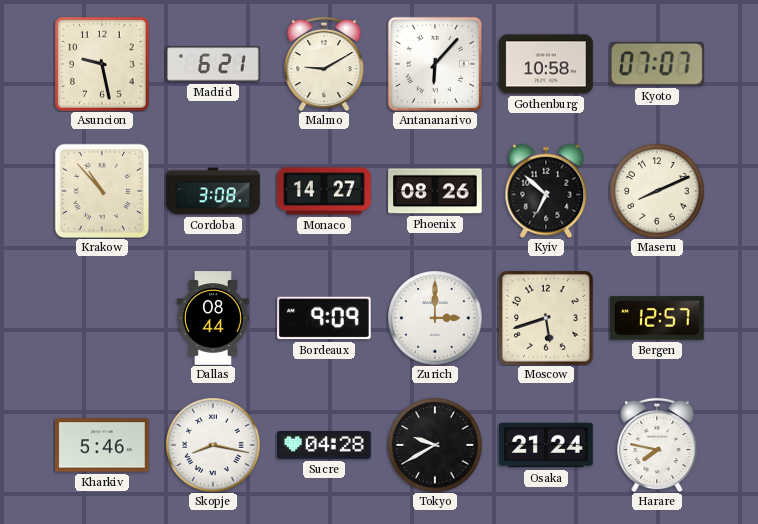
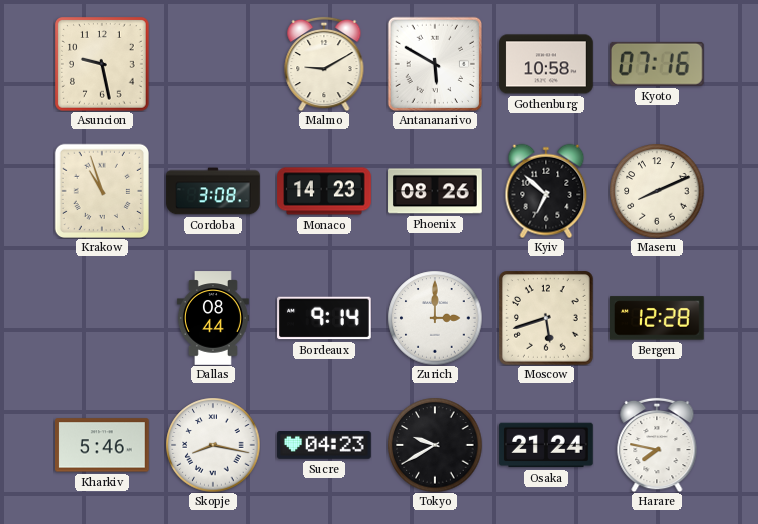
Madrid: 6:21 -> none (213, 64)
Antananarivo: 6:07 -> 5:50 (434, 63)
Kyoto: 07:07 -> 07:16 (657, 64)
Krakow: 10:53 -> 10:57 (101, 190)
Monaco: 14:27 -> 14:23 (324, 191)
Bordeaux: 9:09 -> 9:14 (324, 318)
Bergen: 12:57 -> 12:28 (658, 318)
Sucre: 04:28 -> 04:23 (324, 445)
